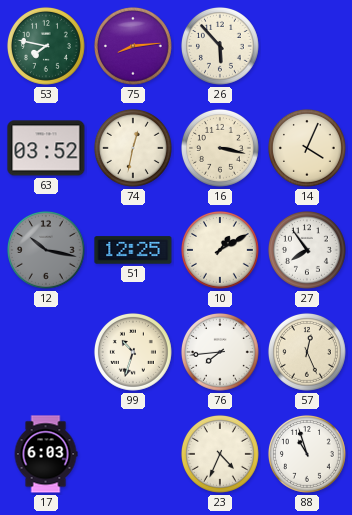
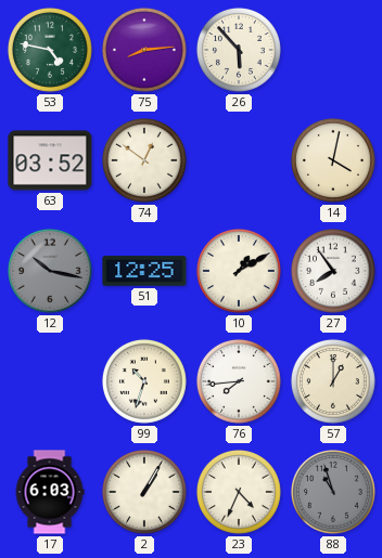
53: 7:47 -> 4:47 (50, 50)
74: 12:32 -> 12:51 (144, 160)
16: 3:17 -> none (220, 148)
14: 4:04 -> 4:02 (333, 160)
57: 12:26 -> 1:00 (333, 381)
2: none -> 1:05 (144, 492)
88 dial: white -> grey (333, 492)
